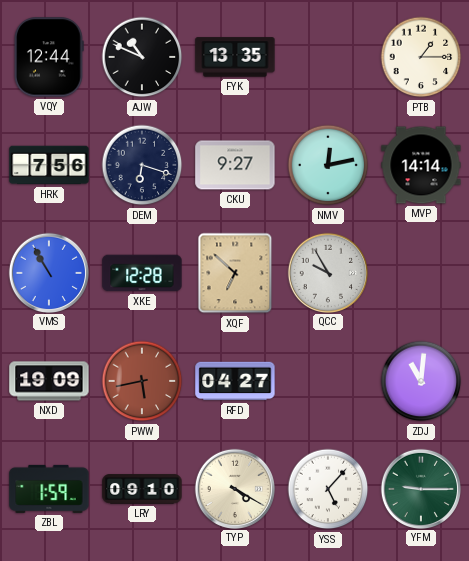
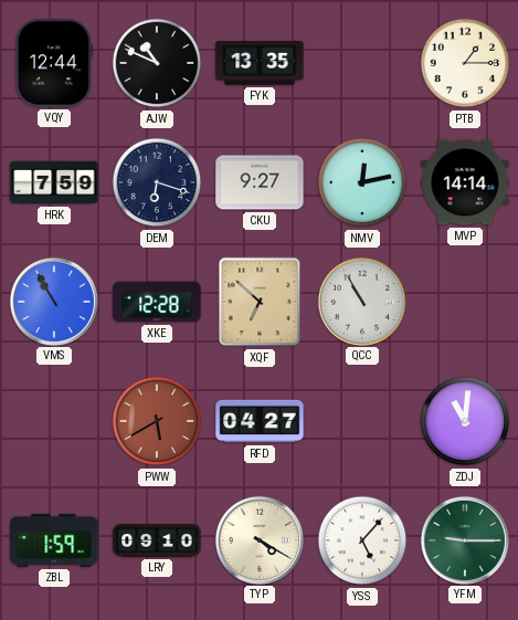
HRK: 7:56 -> 7:59 (54, 182)
QCC: 9:55 -> 10:55 (361, 301)
NXD: 19:09 -> none (49, 381)
PWW: 5:43 -> 5:40 (157, 421)
